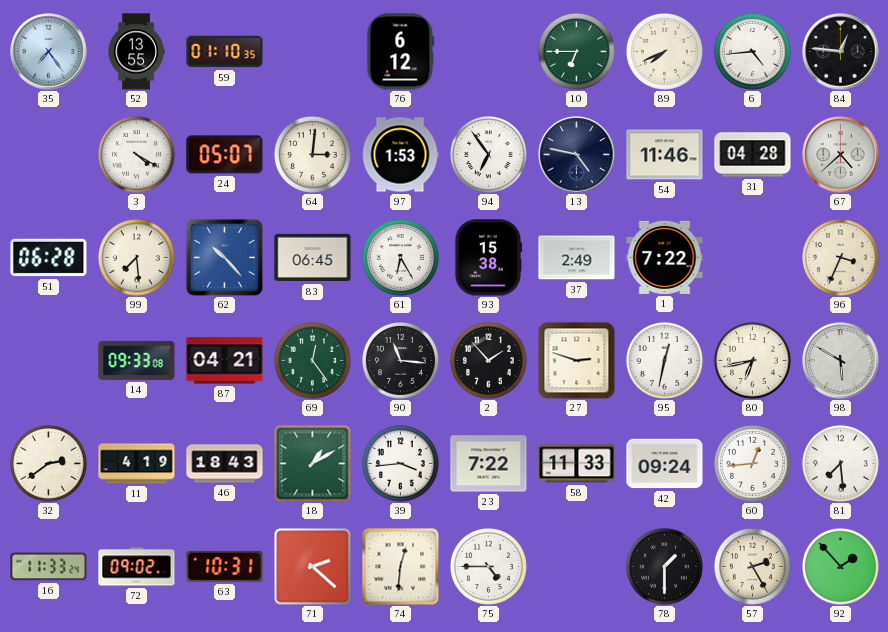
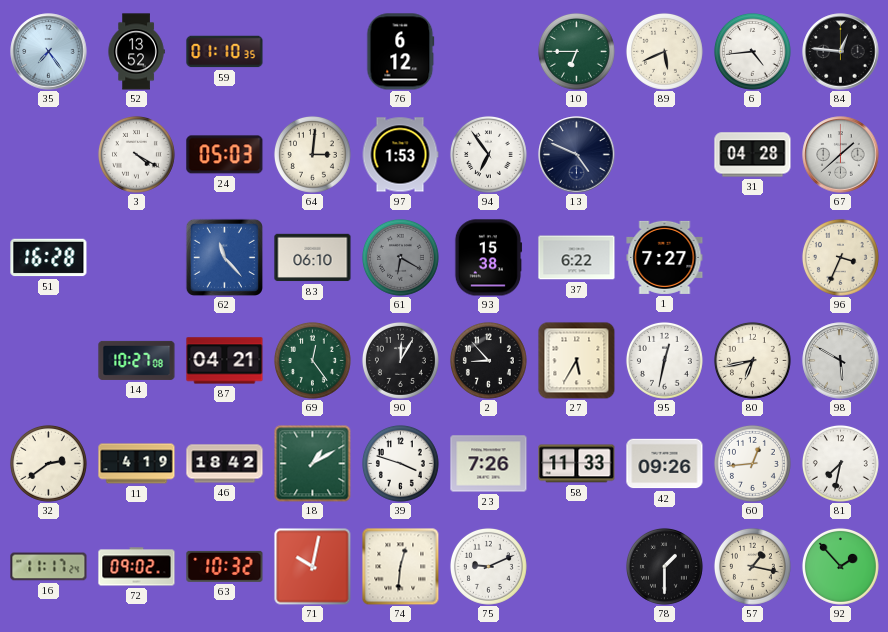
52: 13:55 -> 13:52 (136, 52)
89: 7:41 -> 5:41 (664, 51)
24: 05:07 -> 05:03 (225, 155)
13: 4:47 -> 4:49 (577, 155)
54: 11:46 -> none (665, 155)
67: 4:38 -> 1:38 (841, 155)
51: 06:28 -> 16:28 (49, 258)
99: 7:29 -> none (136, 257)
62: 10:23 -> 11:23 (224, 257)
83: 06:45 -> 06:10 (313, 258)
61: 6:25 -> 6:20 (400, 257)
61 dial: white -> grey (400, 257)
37: 2:49 -> 6:22 (577, 258)
1: 7:22 -> 7:27 (665, 257)
14: 09:33 -> 10:27 (137, 360)
90: 11:16 -> 12:05 (400, 360)
2: 1:53 -> 8:53 (488, 360)
27: 2:48 -> 5:35 (576, 360)
46: 18:43 -> 18:42 (225, 464)
39: 3:44 -> 3:48 (400, 463)
23: 7:22 -> 7:26 (489, 464)
42: 09:24 -> 09:26 (665, 464)
81: 7:29 -> 7:32 (840, 463)
16: 11:33 -> 11:17 (49, 567)
63: 10:31 -> 10:32 (225, 566)
71: 2:22 -> 10:02 (313, 567)
75: 4:45 -> 9:11 (488, 566)
57: 2:25 -> 1:17 (752, 566)
